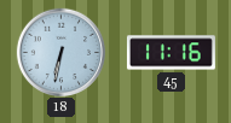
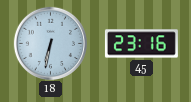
45: 11:16 -> 23:16 (141, 44)
